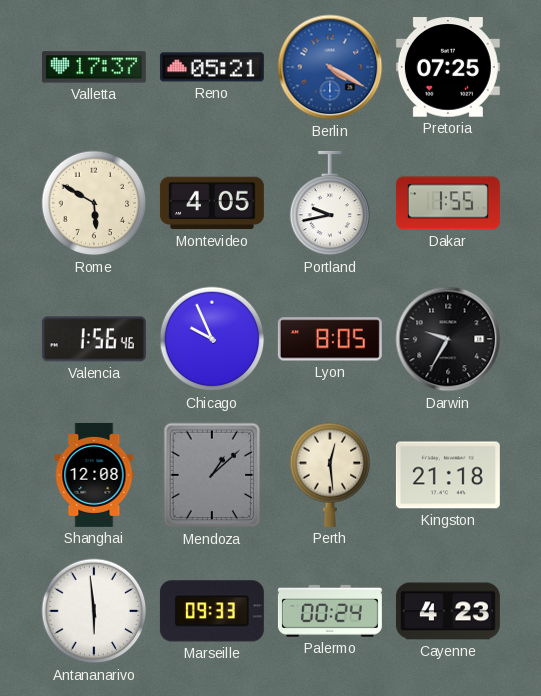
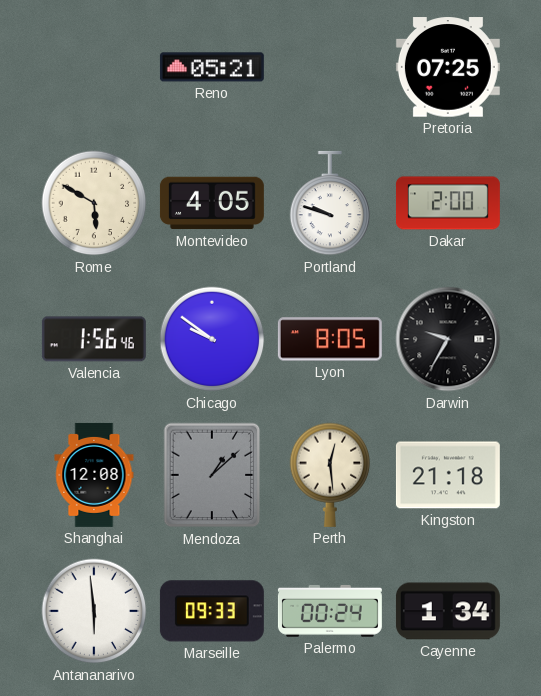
Valletta: 17:37 -> none (94, 67)
Berlin: 4:20 -> none (330, 67)
Portland: 9:43 -> 9:48 (330, 203)
Dakar: 1:55 -> 2:00 (448, 203)
Chicago: 9:56 -> 9:51 (212, 339)
Cayenne: 4:23 -> 1:34 (448, 611)
